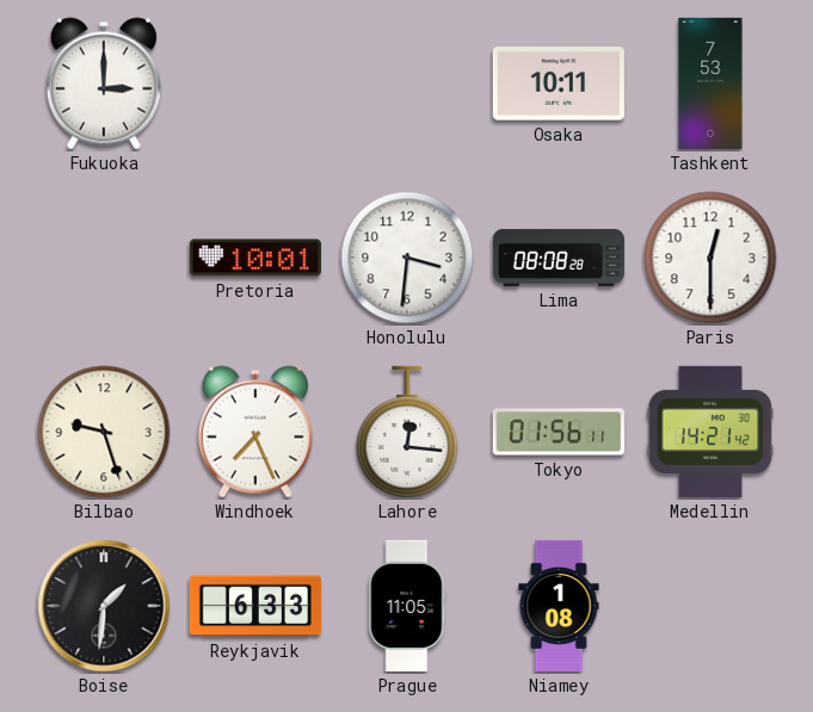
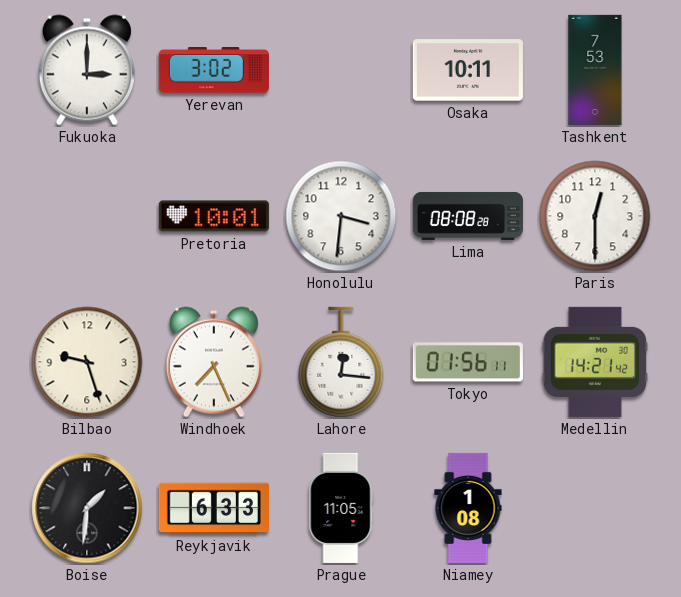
Yerevan: none -> 3:02 (214, 70)
